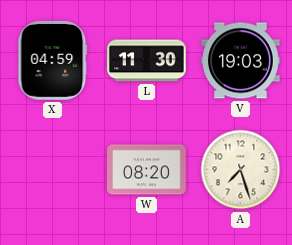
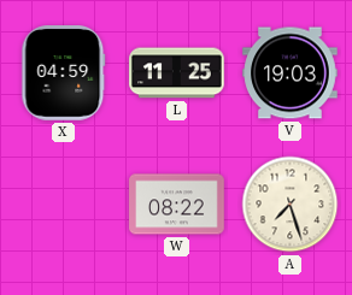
L: 11:30 -> 11:25 (177, 73)
W: 08:20 -> 08:22 (177, 205)
